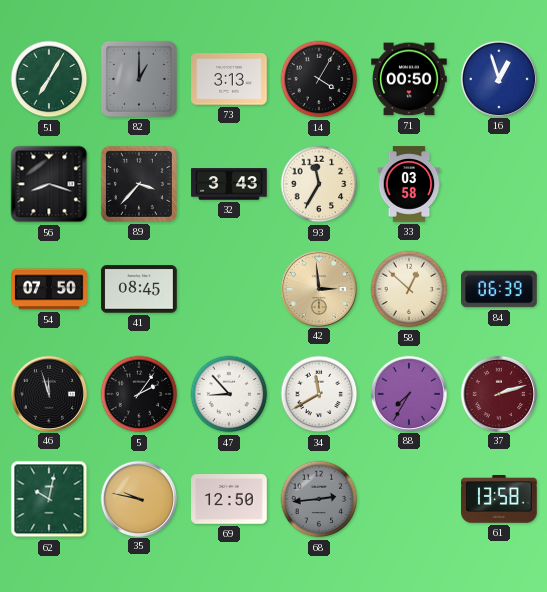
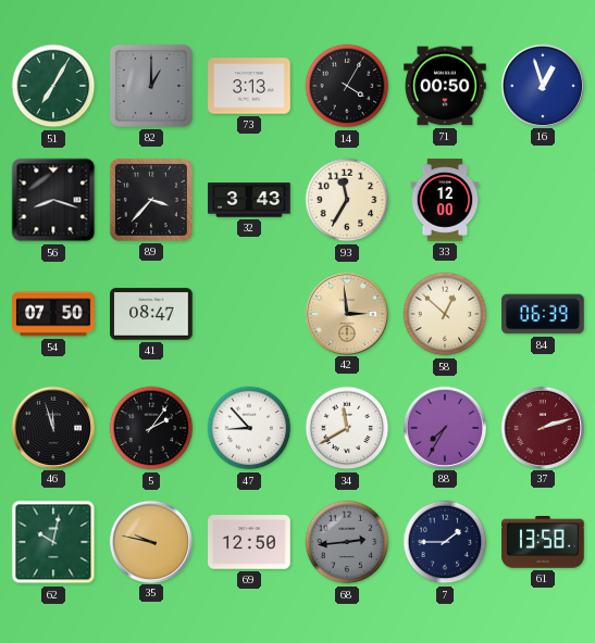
33: 03:58 -> 12:00 (445, 200)
41: 08:45 -> 08:47 (151, 314)
7: none -> 1:45 (445, 542)
